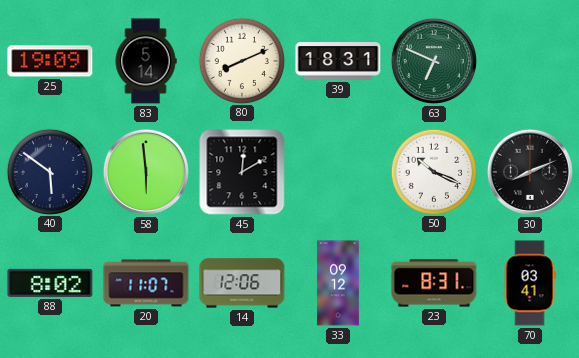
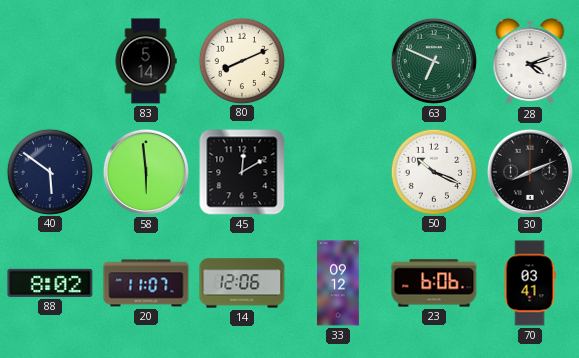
25: 19:09 -> none (50, 61)
39: 18:31 -> none (338, 61)
28: none -> 4:12 (530, 61)
23: 8:31 -> 6:06 (434, 283)
